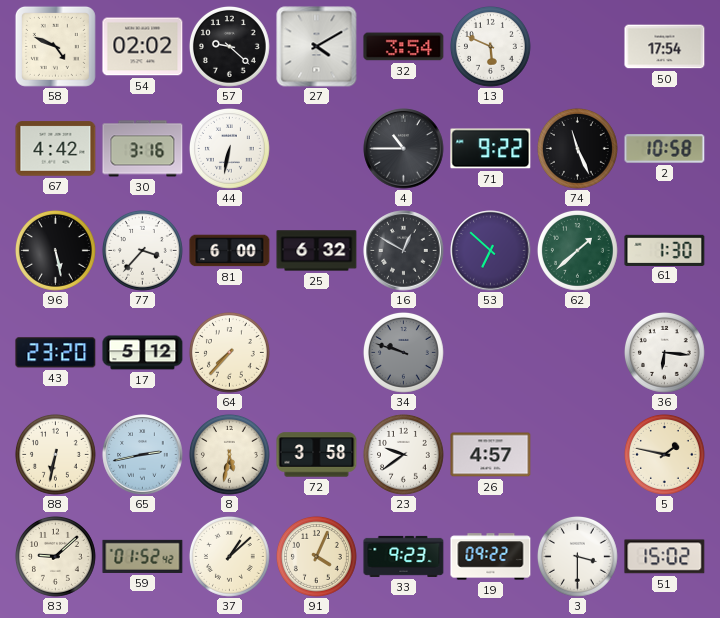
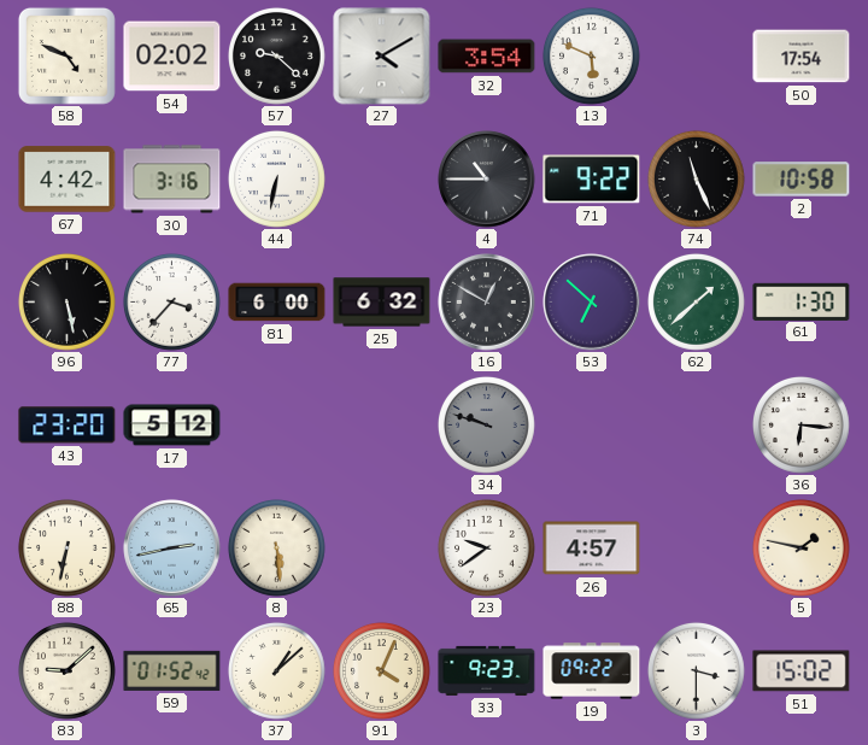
64: 7:37 -> none (229, 352)
8: 5:32 -> 5:29 (276, 547)
72: 3:58 -> none (317, 455)
